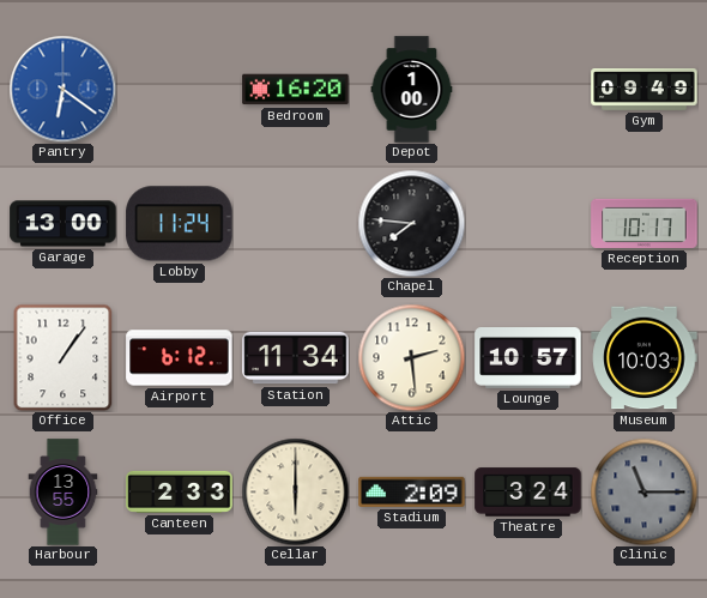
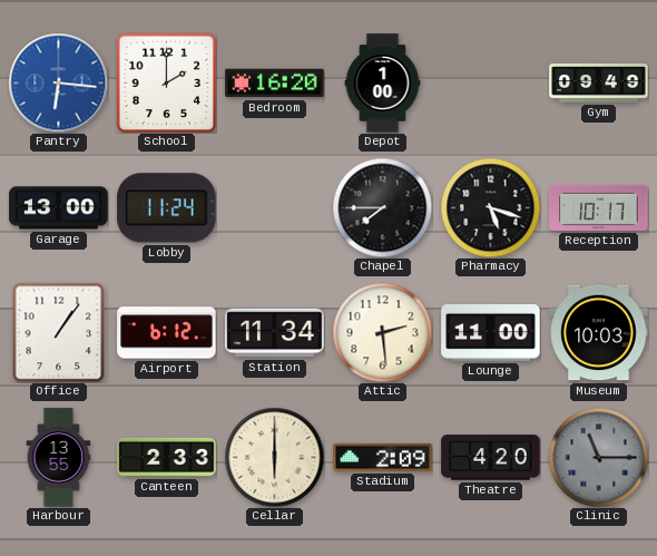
Pantry: 6:21 -> 6:16 (58, 82)
School: none -> 2:00 (166, 82)
Chapel: 7:46 -> 7:45 (382, 207)
Pharmacy: none -> 5:18 (490, 207)
Lounge: 10:57 -> 11:00 (491, 333)
Theatre: 3:24 -> 4:20 (491, 458)
